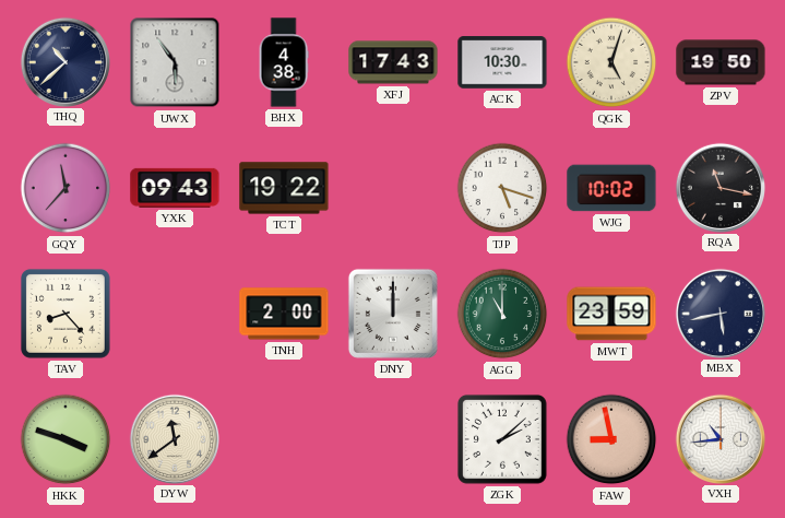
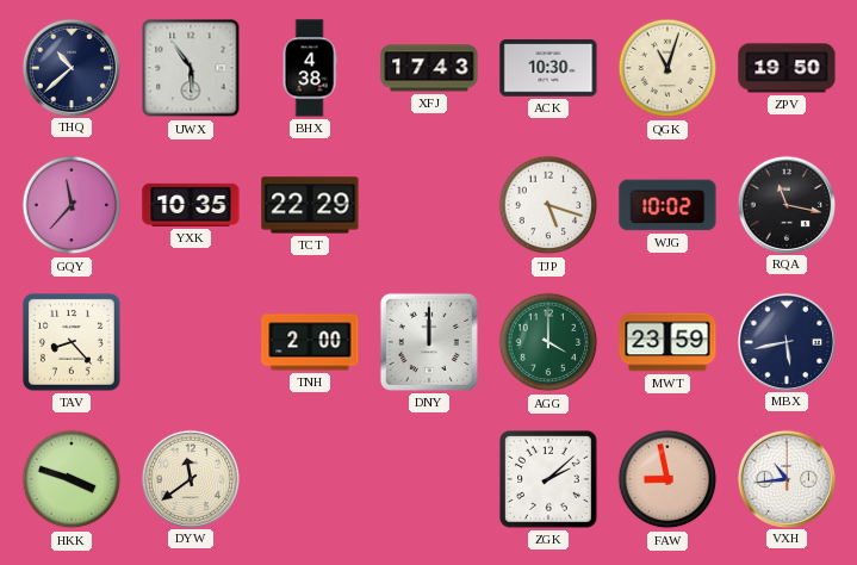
QGK: 5:03 -> 11:03 (667, 68)
YXK: 09:43 -> 10:35 (191, 205)
TCT: 19:22 -> 22:29 (310, 205)
AGG: 11:00 -> 4:00 (548, 342)
